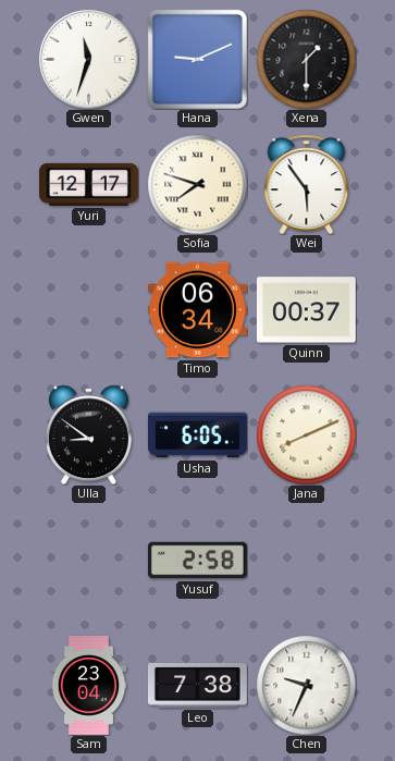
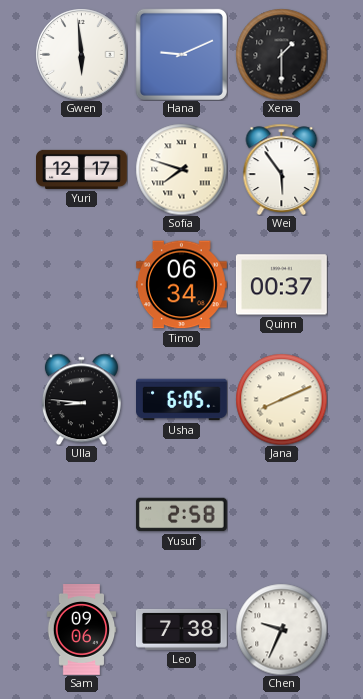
Gwen: 11:33 -> 5:59 (81, 54)
Ulla: 8:51 -> 8:46 (81, 399)
Sam: 23:04 -> 09:06 (82, 630)
